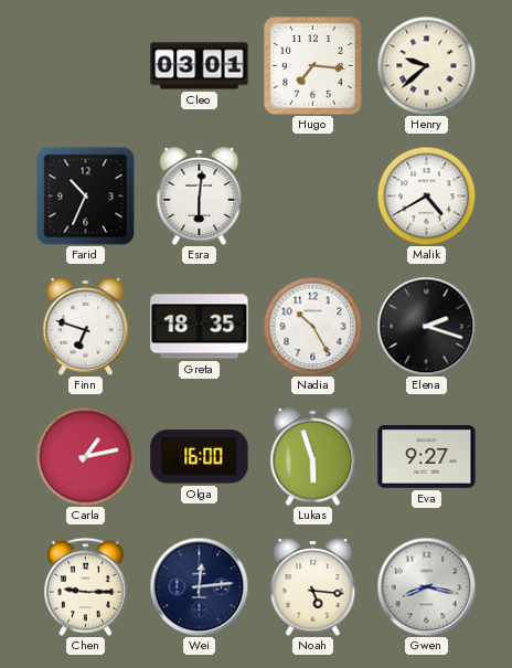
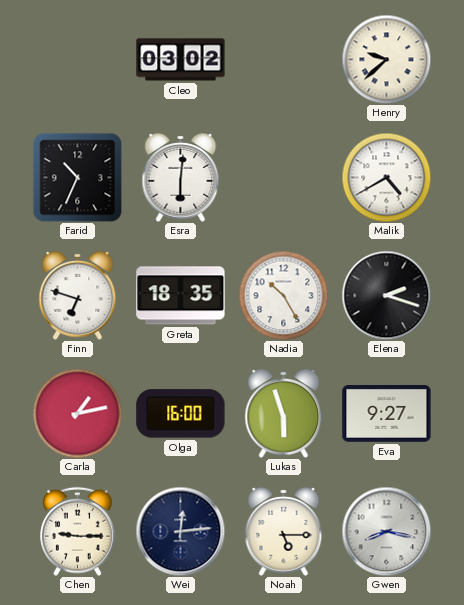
Cleo: 03:01 -> 03:02 (181, 60)
Hugo: 7:16 -> none (313, 66)
Noah: 5:16 -> 5:15 (284, 532)
